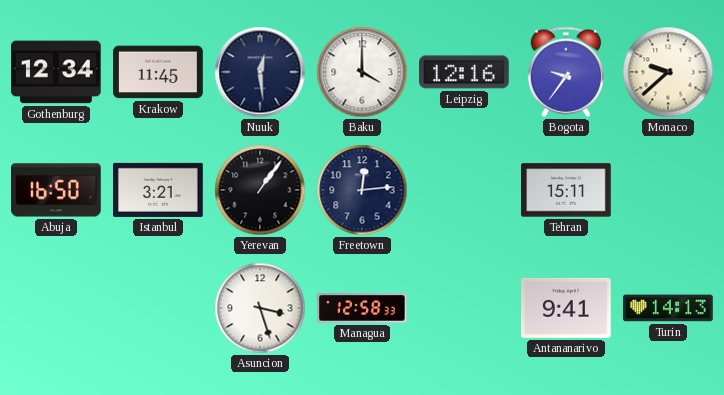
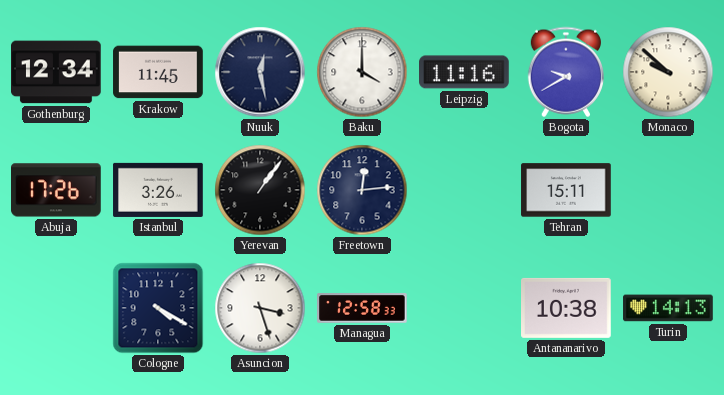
Nuuk: 12:29 -> 12:28 (260, 72)
Leipzig: 12:16 -> 11:16 (465, 72)
Bogota: 9:36 -> 9:40 (565, 72)
Monaco: 9:38 -> 9:52 (668, 72)
Abuja: 16:50 -> 17:26 (57, 190)
Istanbul: 3:21 -> 3:26 (158, 190)
Cologne: none -> 4:20 (158, 308)
Antananarivo: 9:41 -> 10:38 (566, 308)
